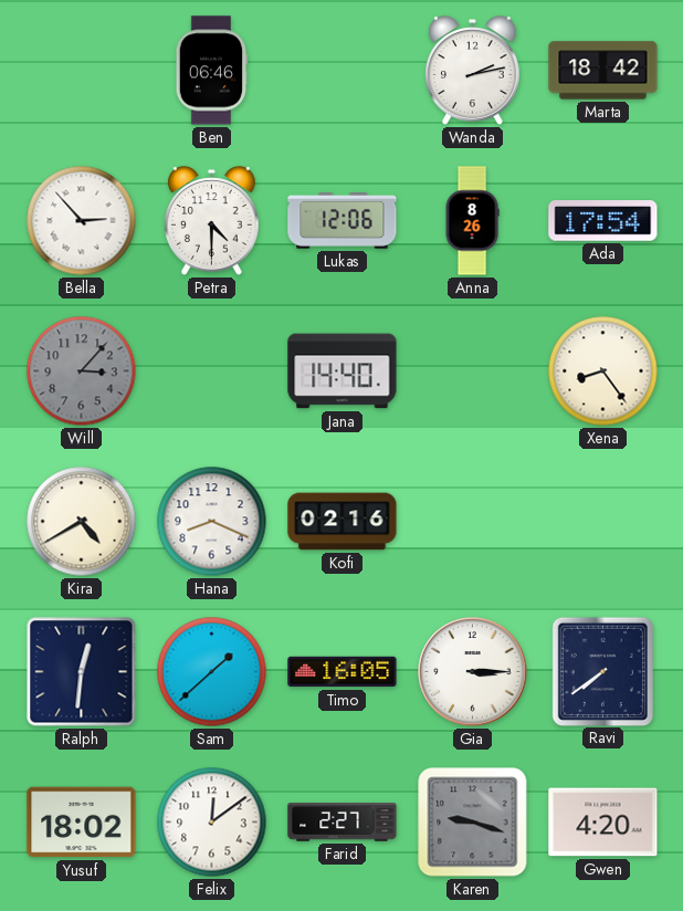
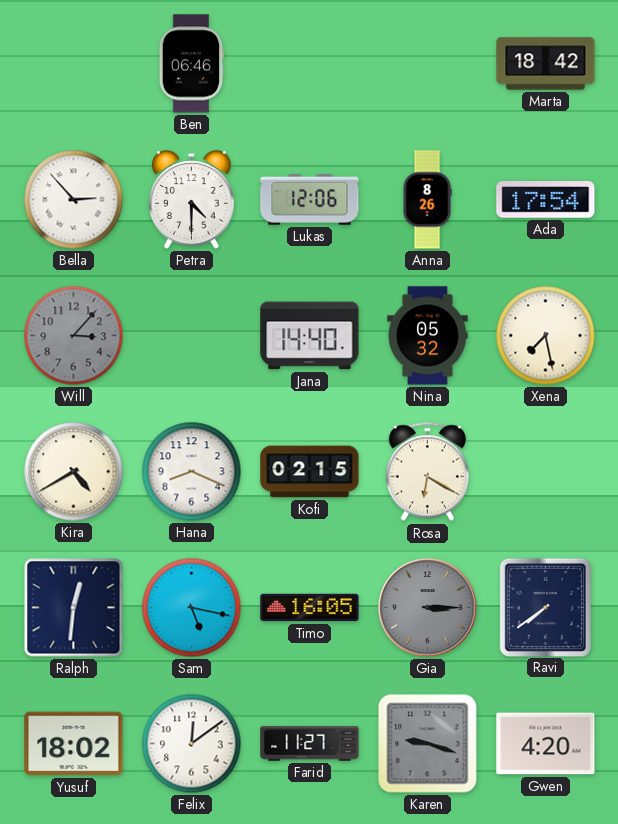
Wanda: 2:13 -> none (473, 71)
Nina: none -> 05:32 (428, 336)
Xena: 8:24 -> 7:28 (546, 336)
Kofi: 02:16 -> 02:15 (310, 472)
Rosa: none -> 6:20 (427, 472)
Sam: 1:38 -> 5:17 (192, 608)
Gia dial: white -> grey (428, 608)
Farid: 2:27 -> 11:27 (310, 744)
